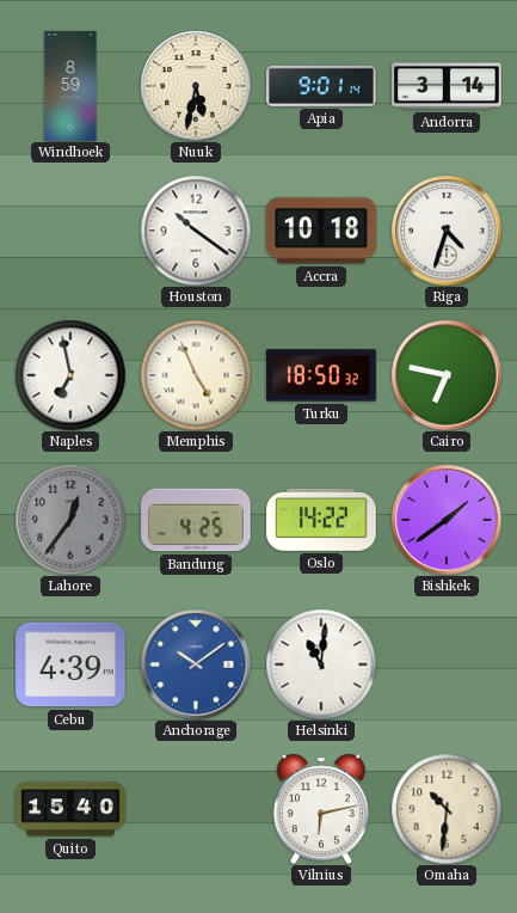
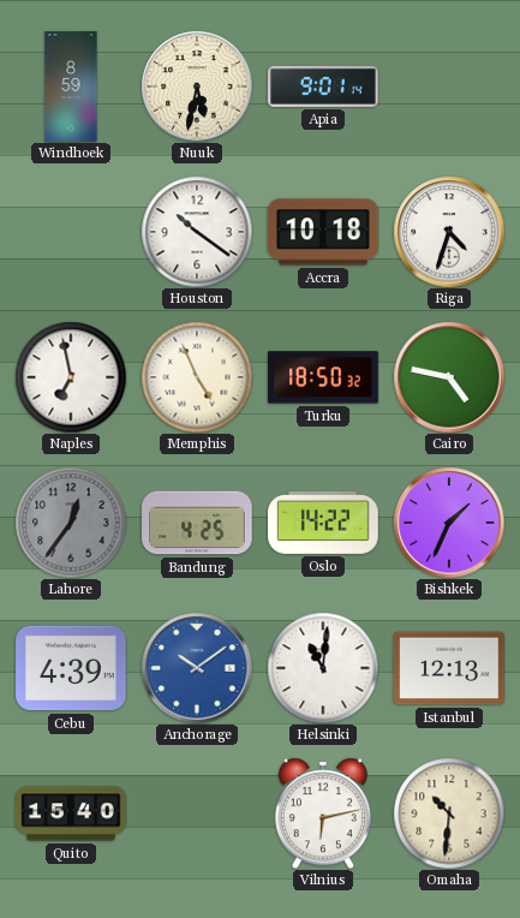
Andorra: 3:14 -> none (447, 86)
Cairo: 6:47 -> 4:47 (449, 377)
Bishkek: 1:39 -> 1:34 (449, 523)
Istanbul: none -> 12:13 (449, 668)
